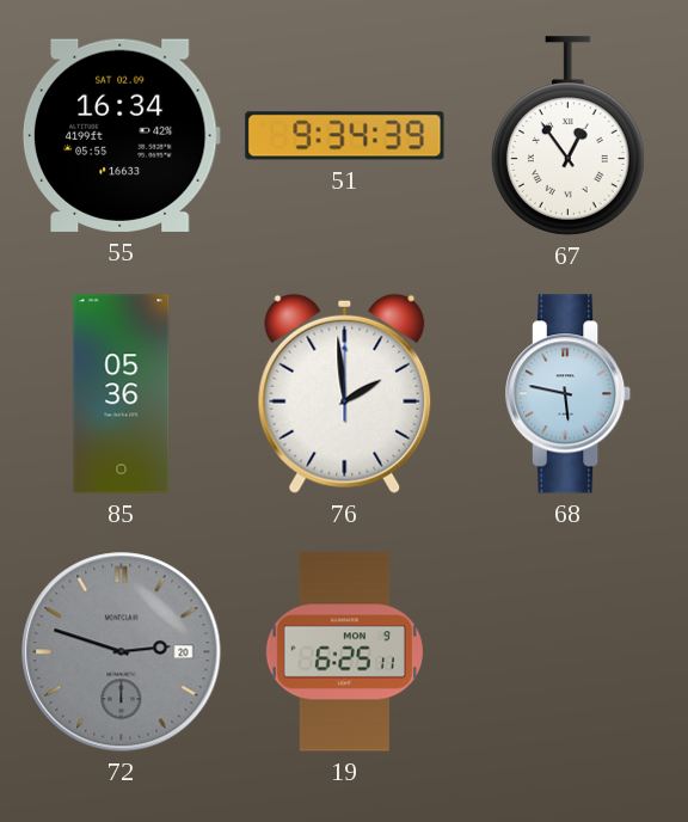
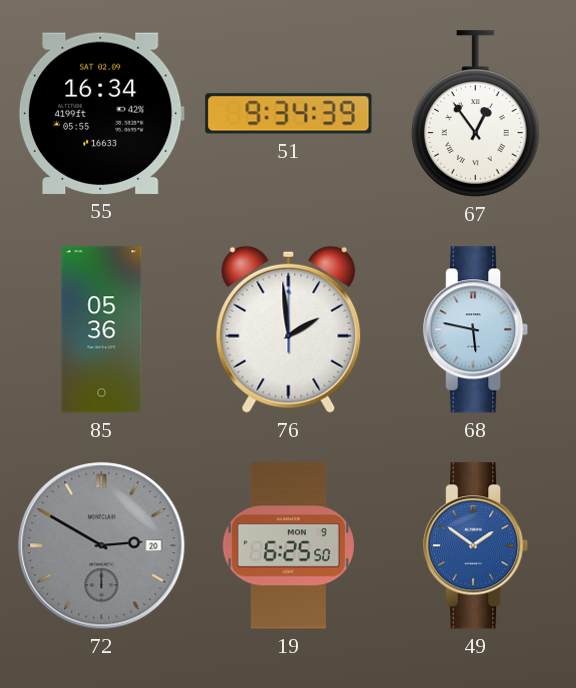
72: 2:48 -> 2:50 (102, 546)
19: 6:25:11 -> 6:25:50 (288, 546)
49: none -> 1:51 (476, 546)
